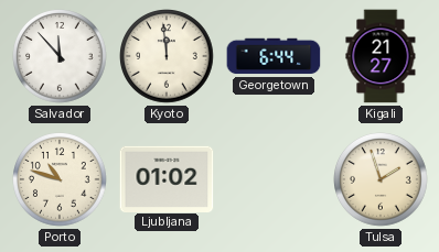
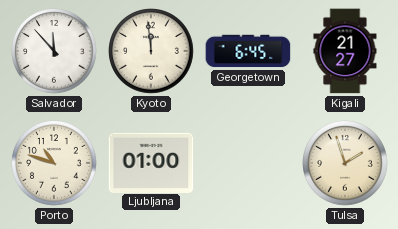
Georgetown: 6:44 -> 6:45 (248, 51)
Ljubljana: 01:02 -> 01:00 (151, 162)
